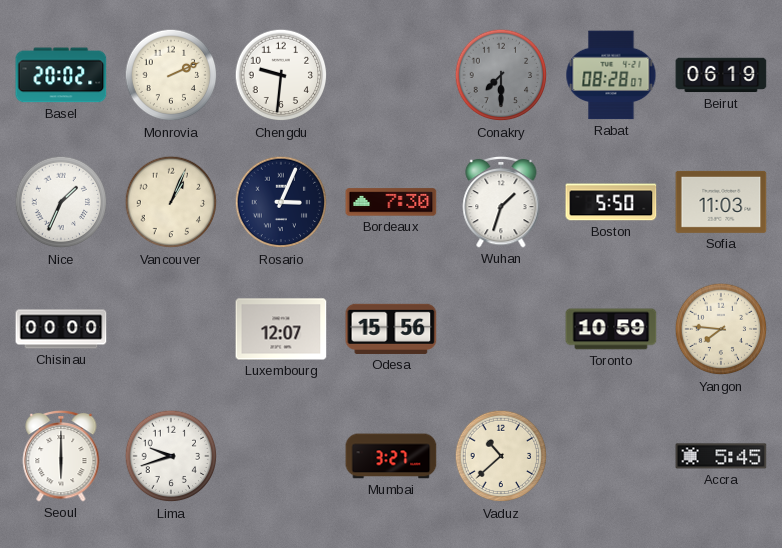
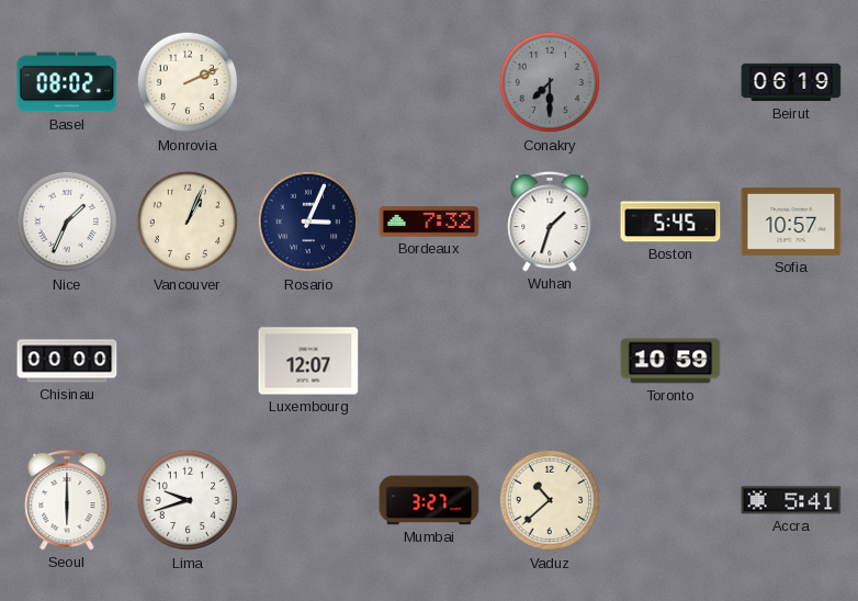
Basel: 20:02 -> 08:02 (67, 82)
Chengdu: 9:31 -> none (281, 75)
Rabat: 08:28 -> none (611, 75)
Bordeaux: 7:30 -> 7:32 (429, 222)
Boston: 5:50 -> 5:45 (670, 222)
Sofia: 11:03 -> 10:57 (791, 222)
Odesa: 15:56 -> none (391, 329)
Yangon: 7:46 -> none (721, 329)
Accra: 5:45 -> 5:41 (791, 500)
